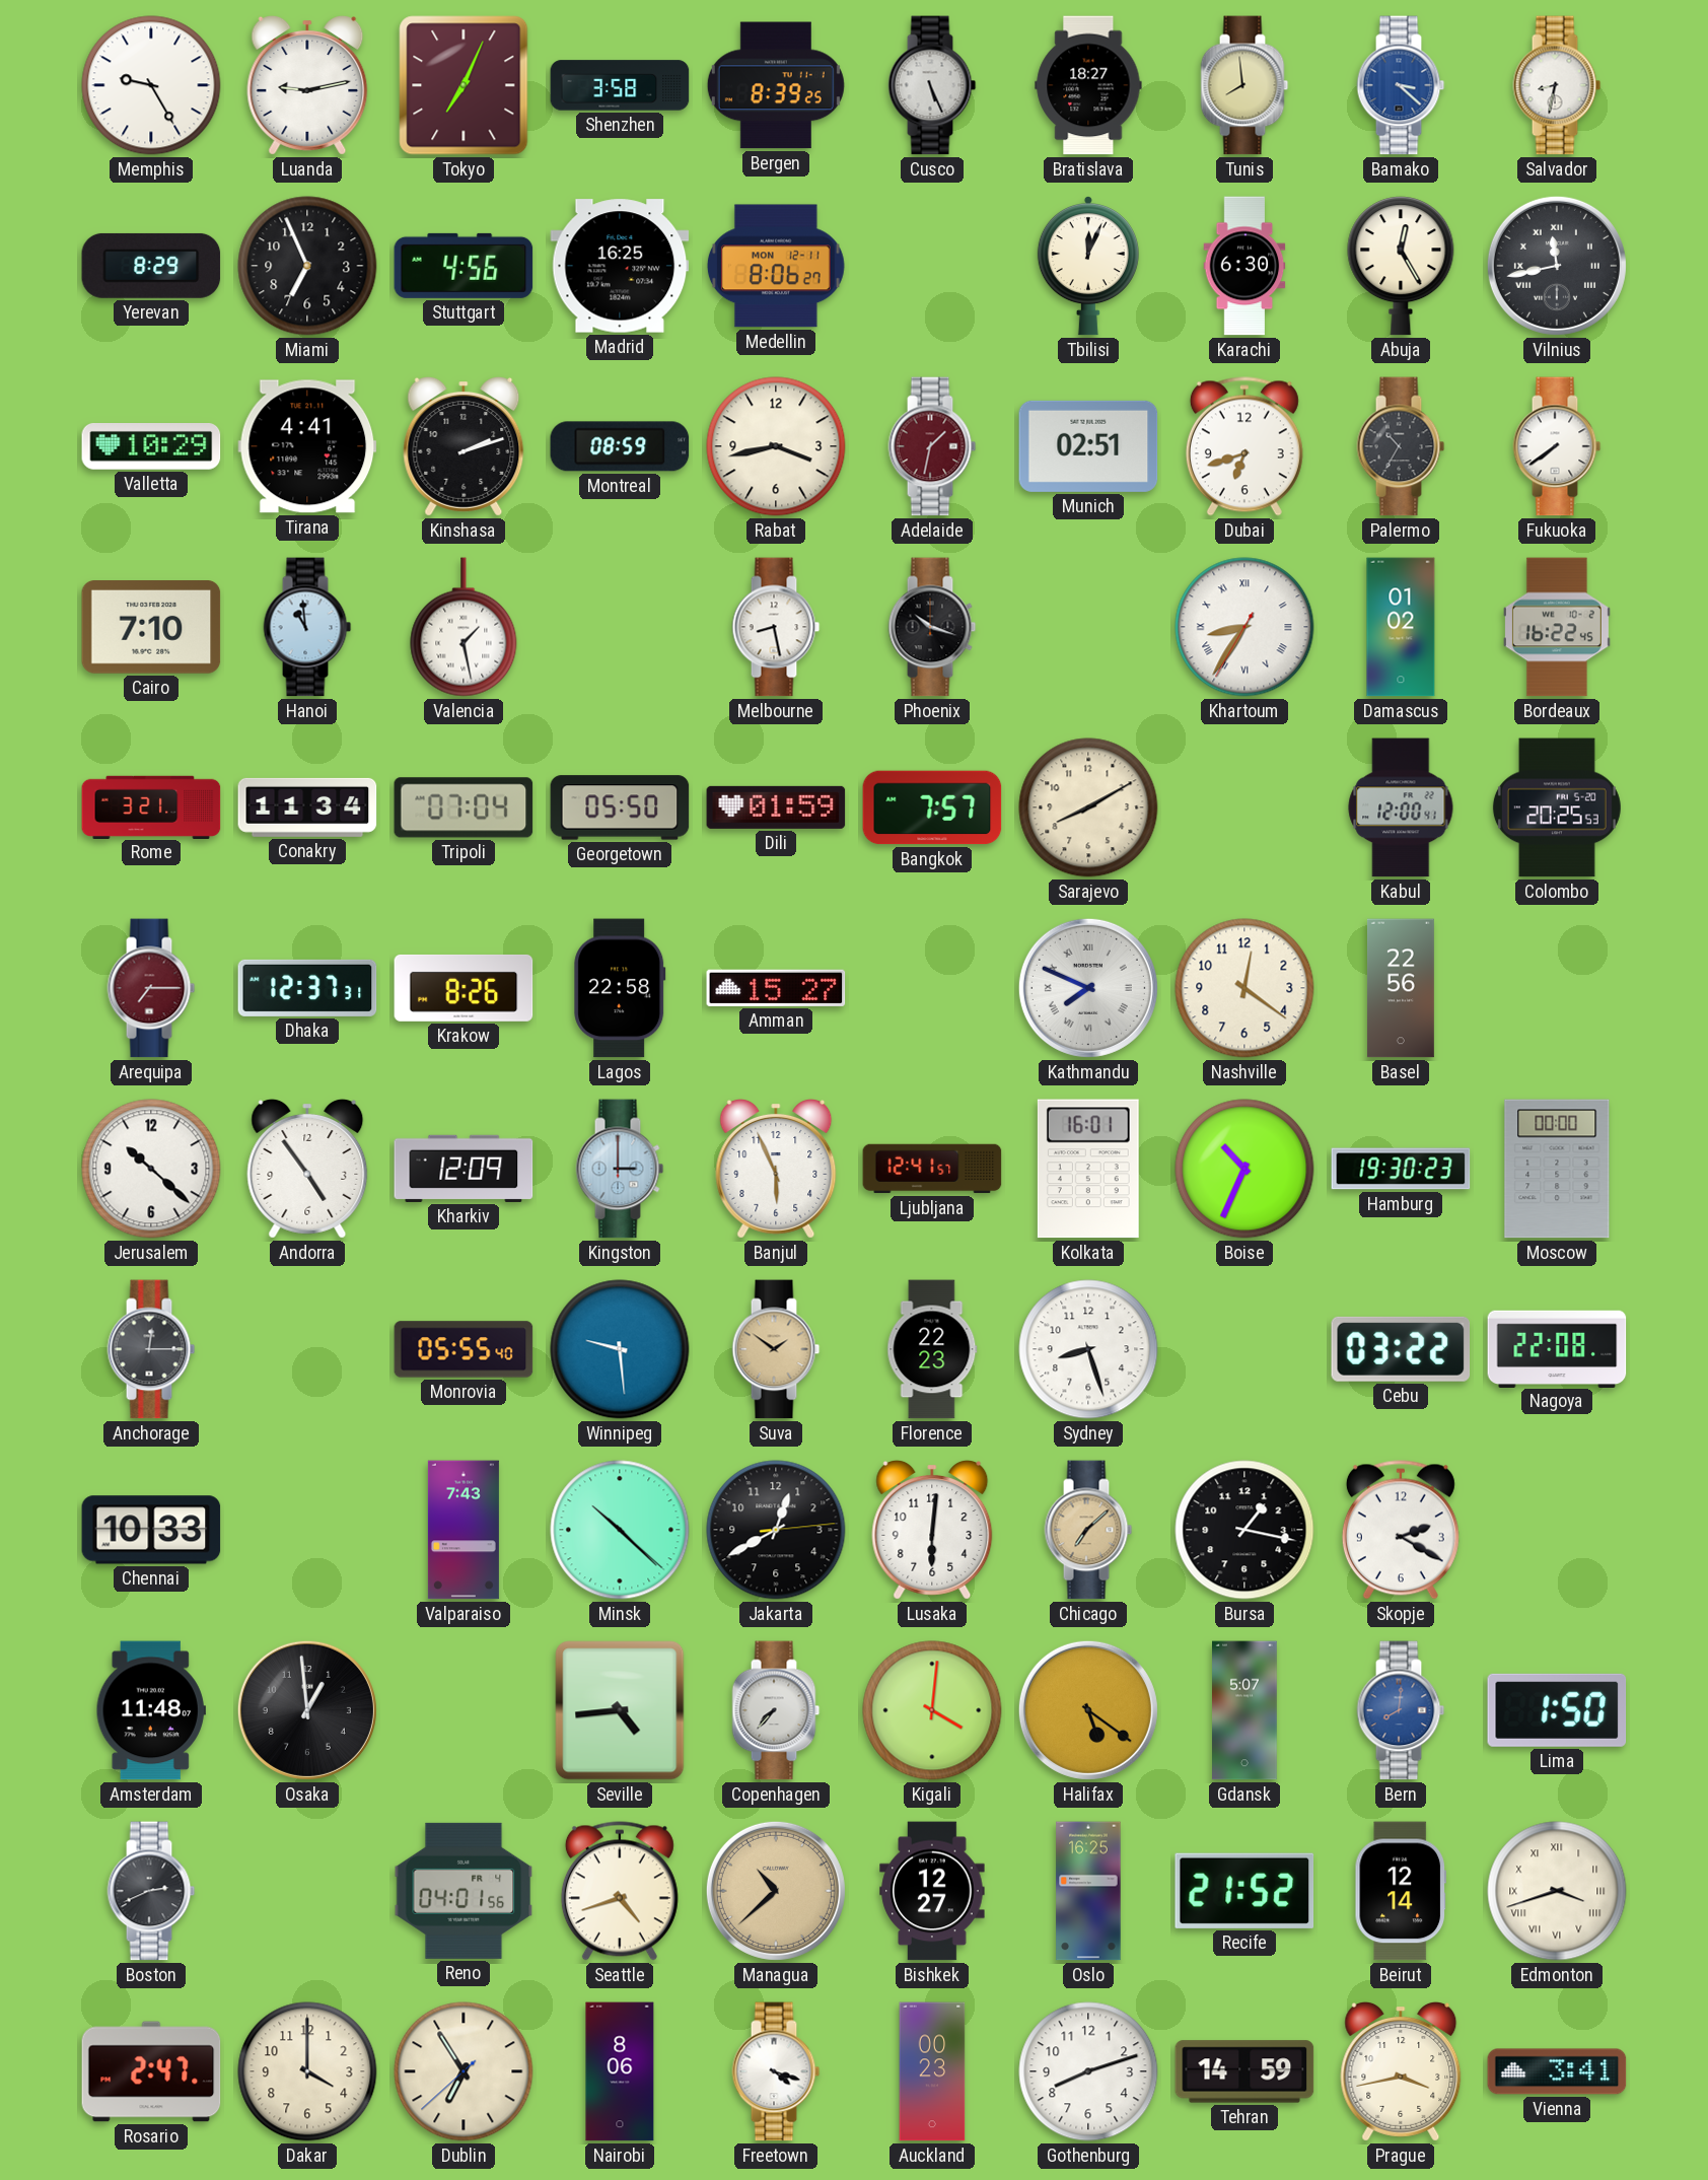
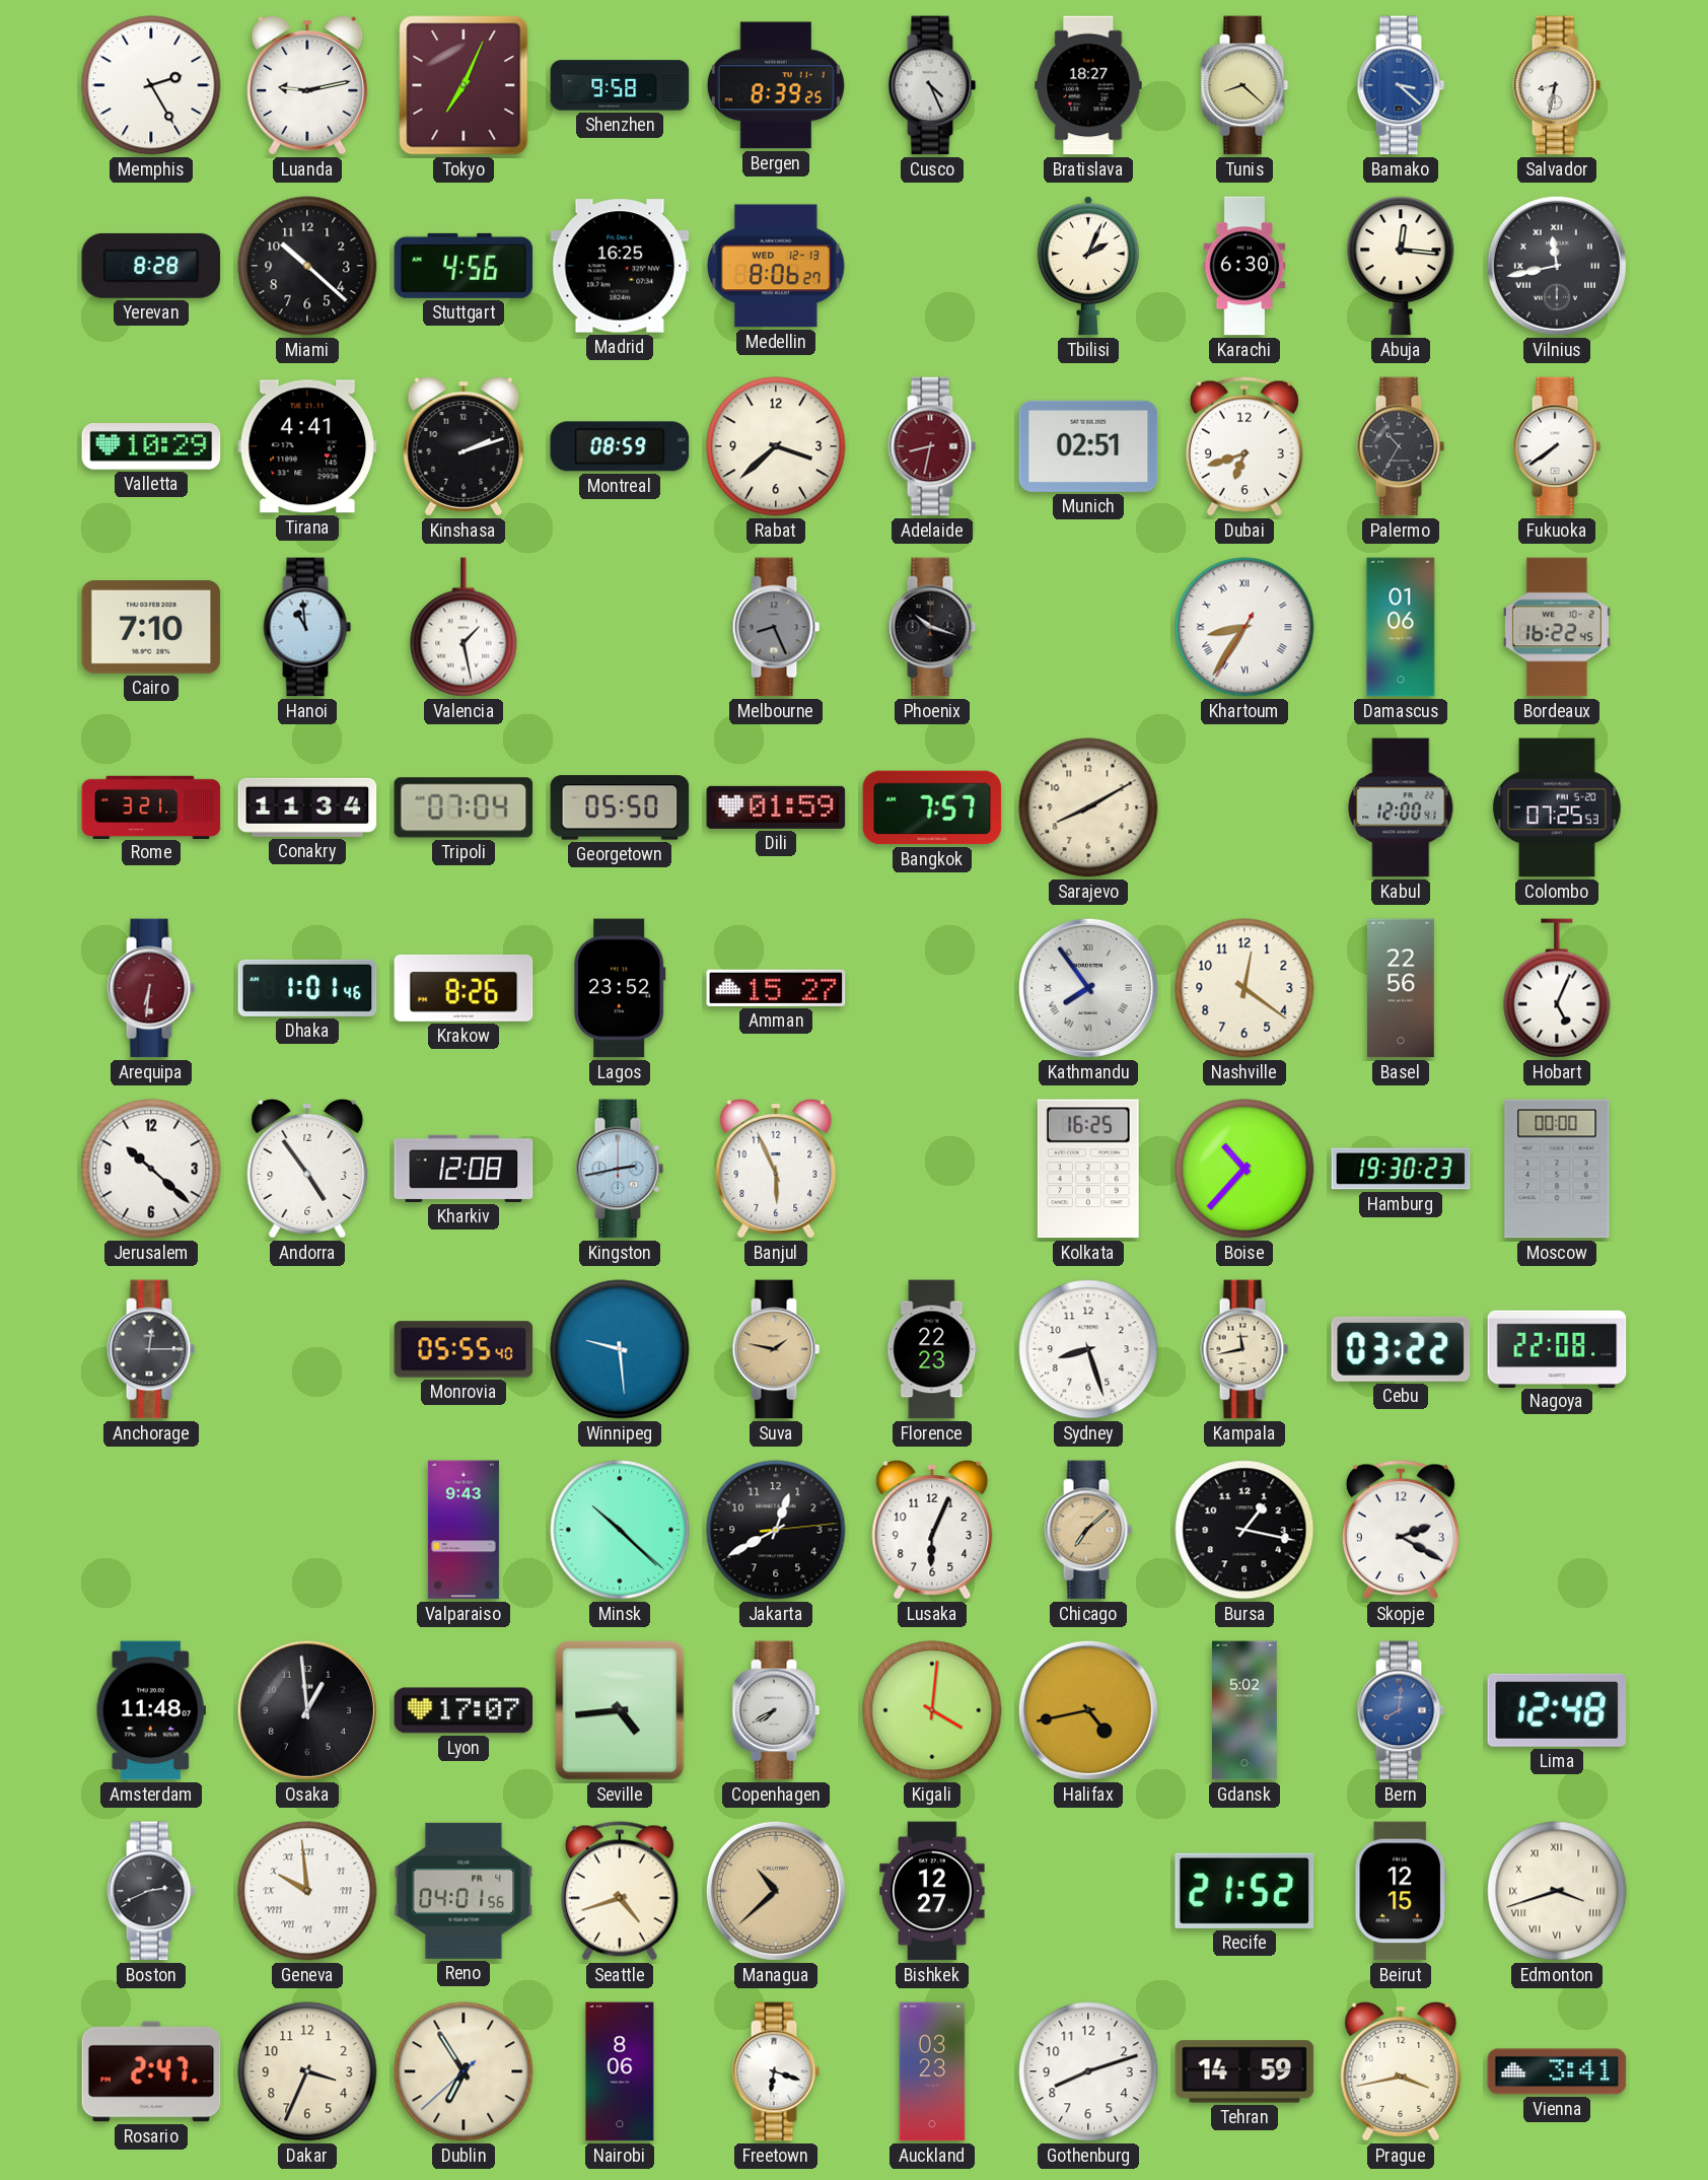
Memphis: 9:25 -> 2:25 (151, 85)
Shenzhen: 3:58 -> 9:58 (620, 85)
Cusco: 5:26 -> 4:26 (932, 85)
Tunis: 7:59 -> 8:22 (1244, 85)
Yerevan: 8:29 -> 8:28 (151, 266)
Miami: 6:56 -> 10:22 (307, 266)
Medellin date: MON 12-11 -> WED 12-13 (776, 266)
Tbilisi: 12:04 -> 2:04 (1088, 267)
Abuja: 12:25 -> 12:16 (1401, 266)
Rabat: 3:43 -> 3:38 (776, 446)
Adelaide: 1:32 -> 8:32 (932, 446)
Melbourne: 8:28 -> 8:26 (776, 627)
Melbourne dial: white -> grey (776, 627)
Damascus: 01:02 -> 01:06 (1401, 627)
Colombo: 20:25 -> 07:25 (1557, 807)
Arequipa: 7:15 -> 6:31 (151, 988)
Dhaka: 12:37 -> 1:01 (307, 988)
Lagos: 22:58 -> 23:52 (620, 988)
Kathmandu: 7:49 -> 7:54 (1088, 988)
Hobart: none -> 5:04 (1557, 988)
Kharkiv: 12:09 -> 12:08 (464, 1169)
Kingston: 3:00 -> 2:43 (620, 1169)
Ljubljana: 12:41 -> none (932, 1169)
Kolkata: 16:01 -> 16:25 (1088, 1169)
Boise: 10:34 -> 10:37 (1244, 1169)
Suva: 1:51 -> 1:47 (776, 1349)
Kampala: none -> 11:43 (1244, 1349)
Chennai: 10:33 -> none (151, 1530)
Valparaiso: 7:43 -> 9:43 (464, 1530)
Lusaka: 6:01 -> 6:04 (932, 1531)
Lyon: none -> 17:07 (464, 1710)
Copenhagen: 7:37 -> 7:40 (776, 1710)
Halifax: 5:21 -> 4:43 (1088, 1710)
Gdansk: 5:07 -> 5:02 (1246, 1710)
Lima: 1:50 -> 12:48 (1557, 1710)
Geneva: none -> 9:59 (307, 1891)
Oslo: 16:25 -> none (1088, 1891)
Beirut: 12:14 -> 12:15 (1400, 1891)
Dakar: 4:00 -> 3:34 (307, 2071)
Freetown: 4:18 -> 6:18 (776, 2071)
Auckland: 00:23 -> 03:23 (932, 2071)
